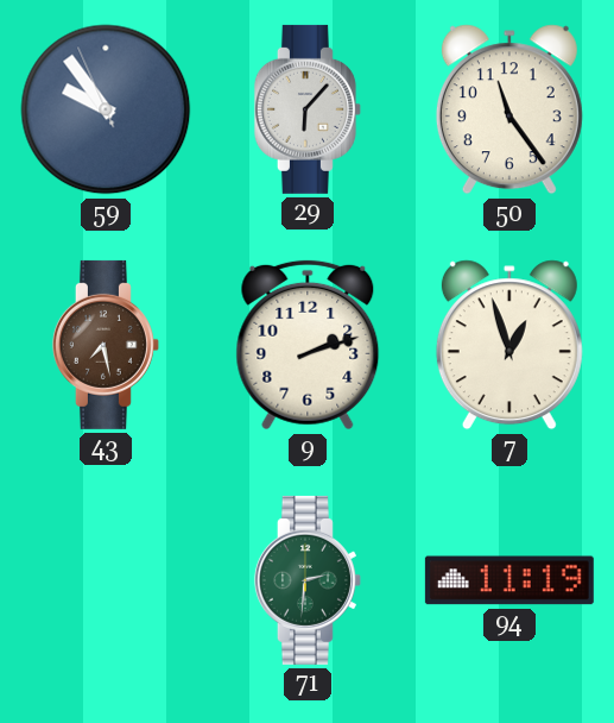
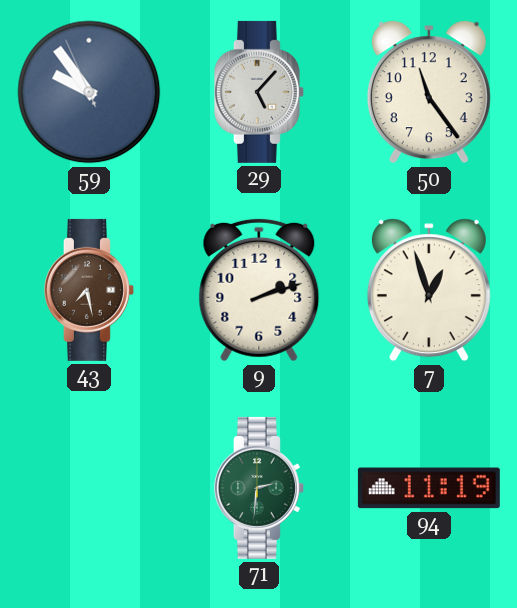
29: 6:07 -> 5:07 (259, 92)
